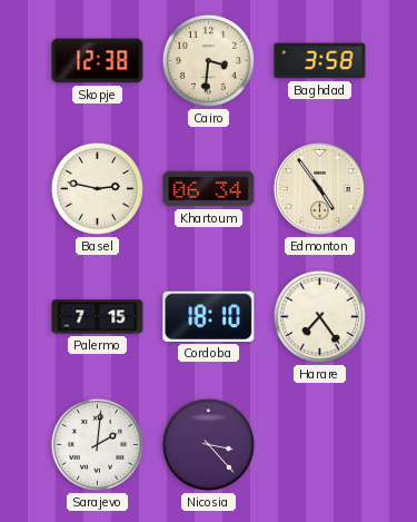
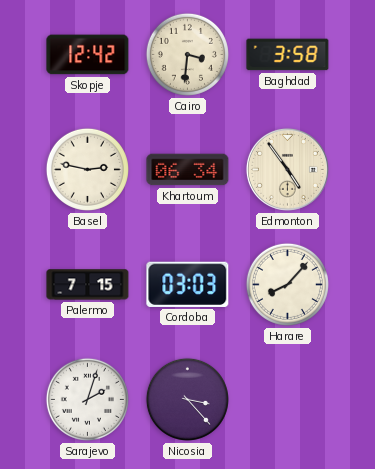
Skopje: 12:38 -> 12:42 (88, 55)
Cordoba: 18:10 -> 03:03 (188, 284)
Harare: 7:24 -> 8:07 (287, 284)
Sarajevo: 2:01 -> 2:03 (87, 399)
